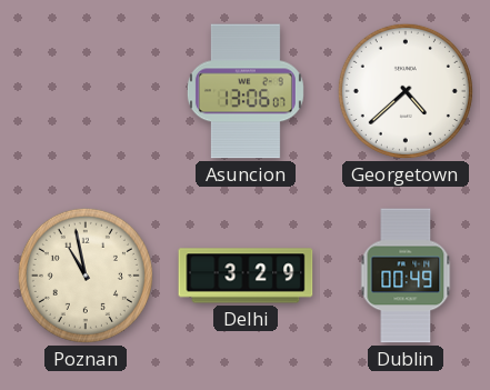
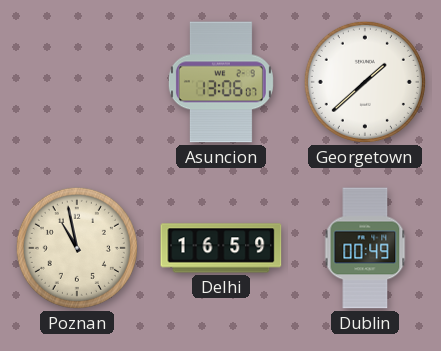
Georgetown: 4:38 -> 1:38 (365, 82)
Delhi: 3:29 -> 16:59 (221, 248)
